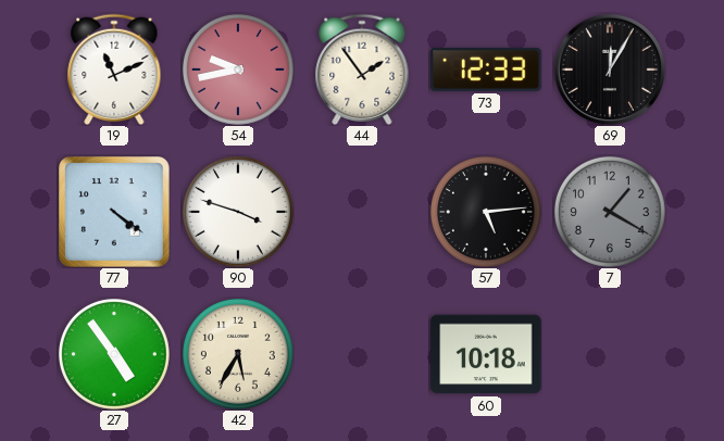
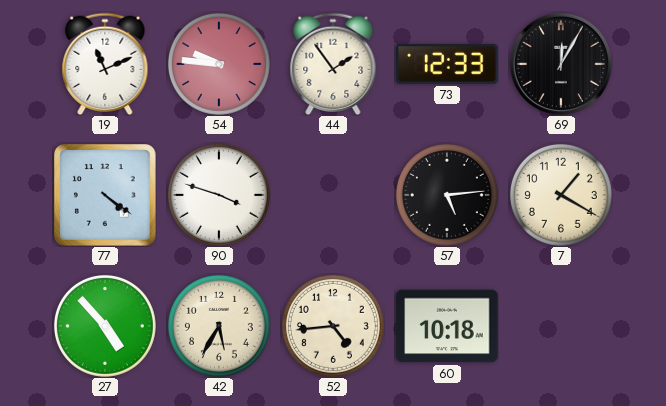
54: 9:43 -> 9:46 (219, 64)
7 dial: grey -> cream (561, 195)
27: 4:54 -> 4:53 (105, 326)
52: none -> 4:44 (333, 326)
